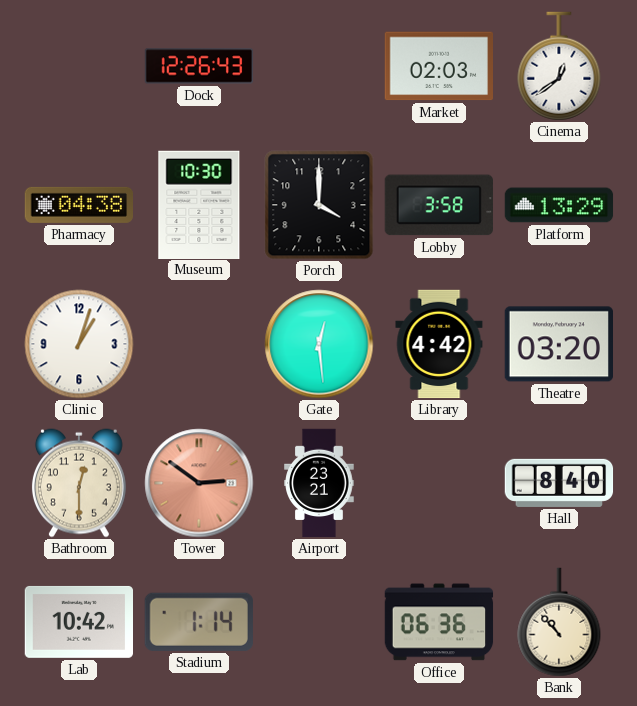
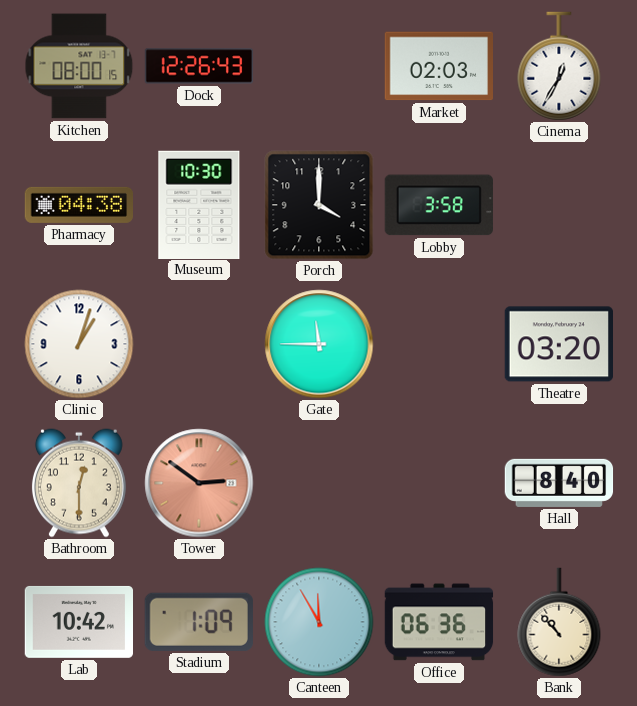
Kitchen: none -> 08:00 (79, 66)
Cinema: 12:39 -> 12:35 (559, 66)
Platform: 13:29 -> none (559, 205)
Gate: 12:29 -> 11:45 (319, 344)
Library: 4:42 -> none (439, 344)
Airport: 23:21 -> none (319, 483)
Stadium: 1:14 -> 1:09 (199, 622)
Canteen: none -> 11:55 (319, 622)
